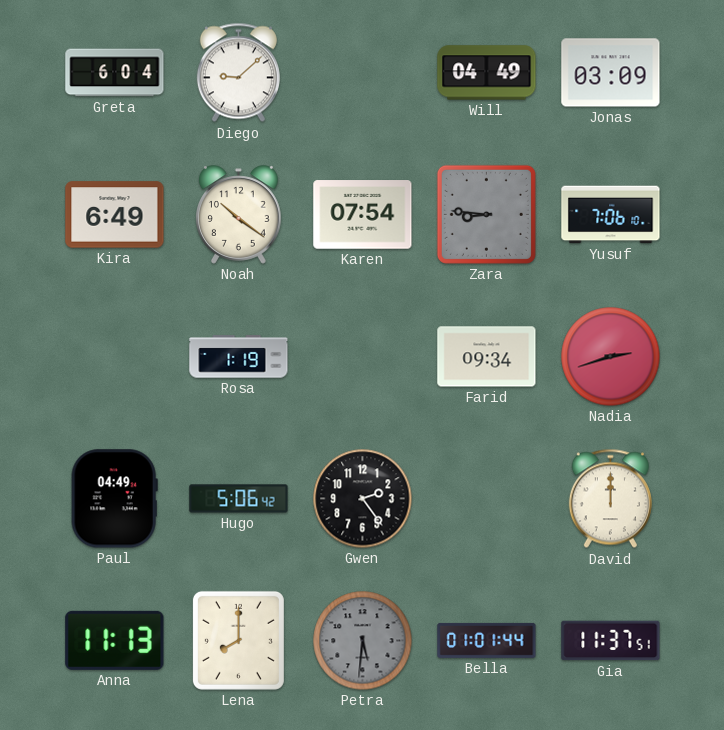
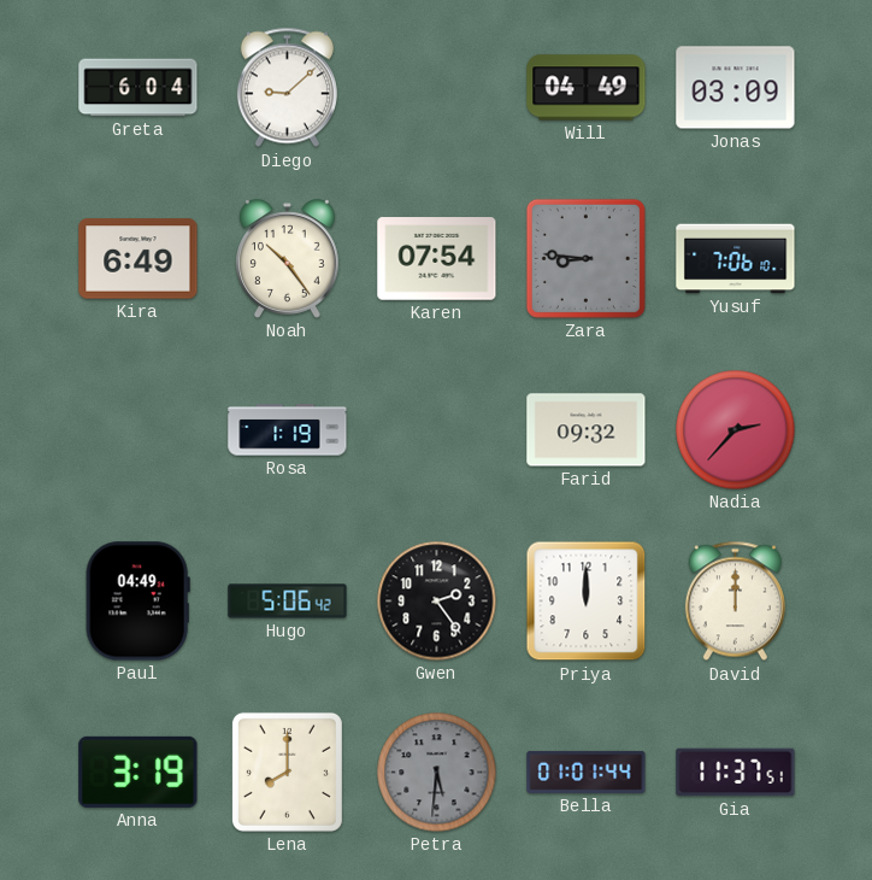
Noah: 10:21 -> 10:24 (287, 259)
Farid: 09:34 -> 09:32 (587, 430)
Nadia: 2:42 -> 2:37 (736, 430)
Priya: none -> 12:00 (587, 602)
Anna: 11:13 -> 3:19 (139, 772)
